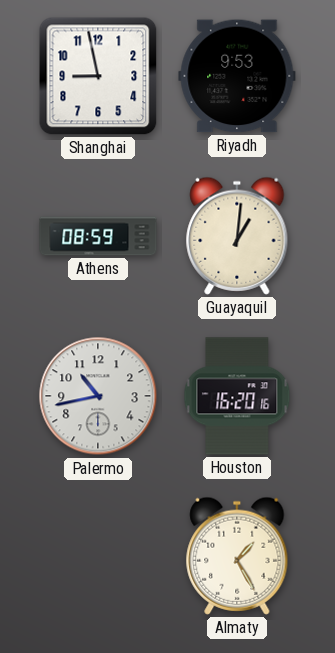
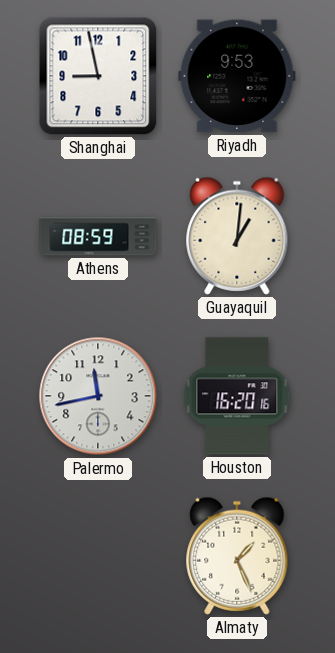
Palermo: 10:43 -> 11:43 (98, 396)
Almaty: 1:25 -> 1:26 (237, 556)
